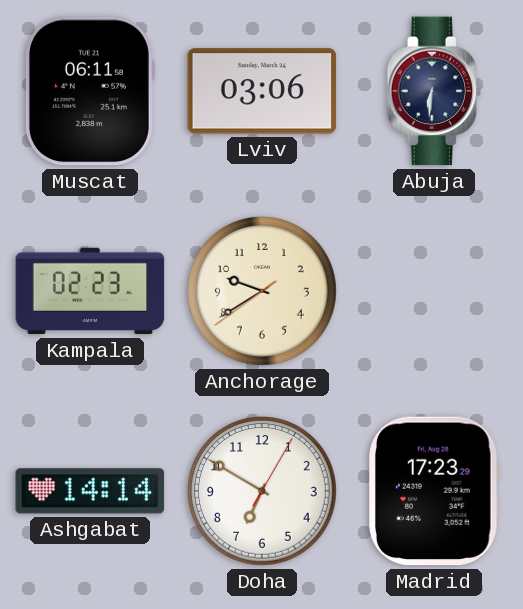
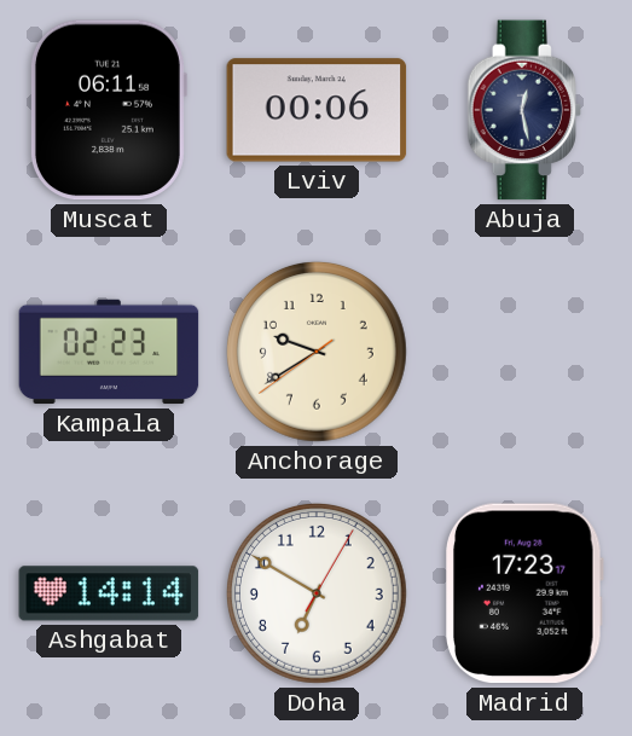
Lviv: 03:06 -> 00:06 (317, 110)
Abuja: 6:31 -> 12:28 (523, 110)
Madrid: 17:23:29 -> 17:23:17 (524, 593)
